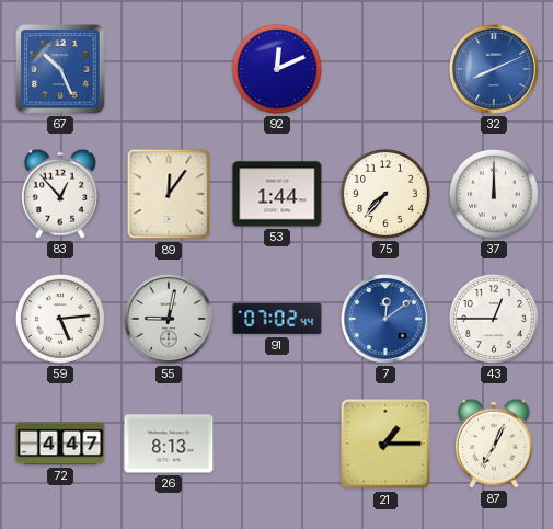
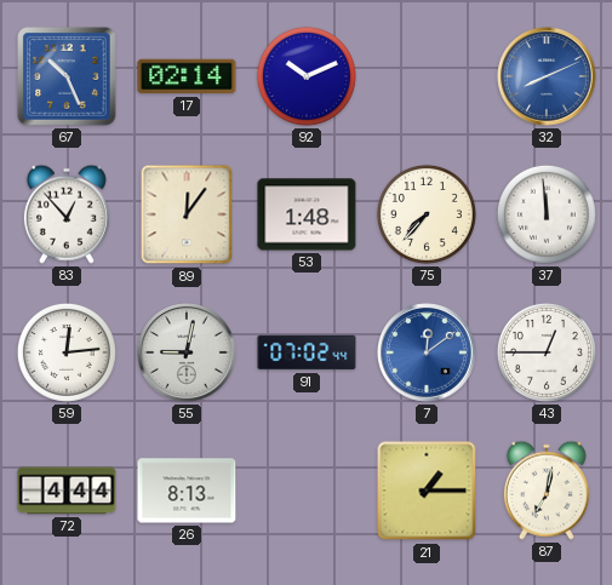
17: none -> 02:14 (187, 76)
92: 12:11 -> 10:11 (307, 76)
53: 1:44 -> 1:48 (307, 214)
37: 12:00 -> 11:59 (547, 214)
59: 5:14 -> 12:14 (67, 352)
72: 4:47 -> 4:44 (67, 491)
87: 7:04 -> 7:02 (547, 491)
